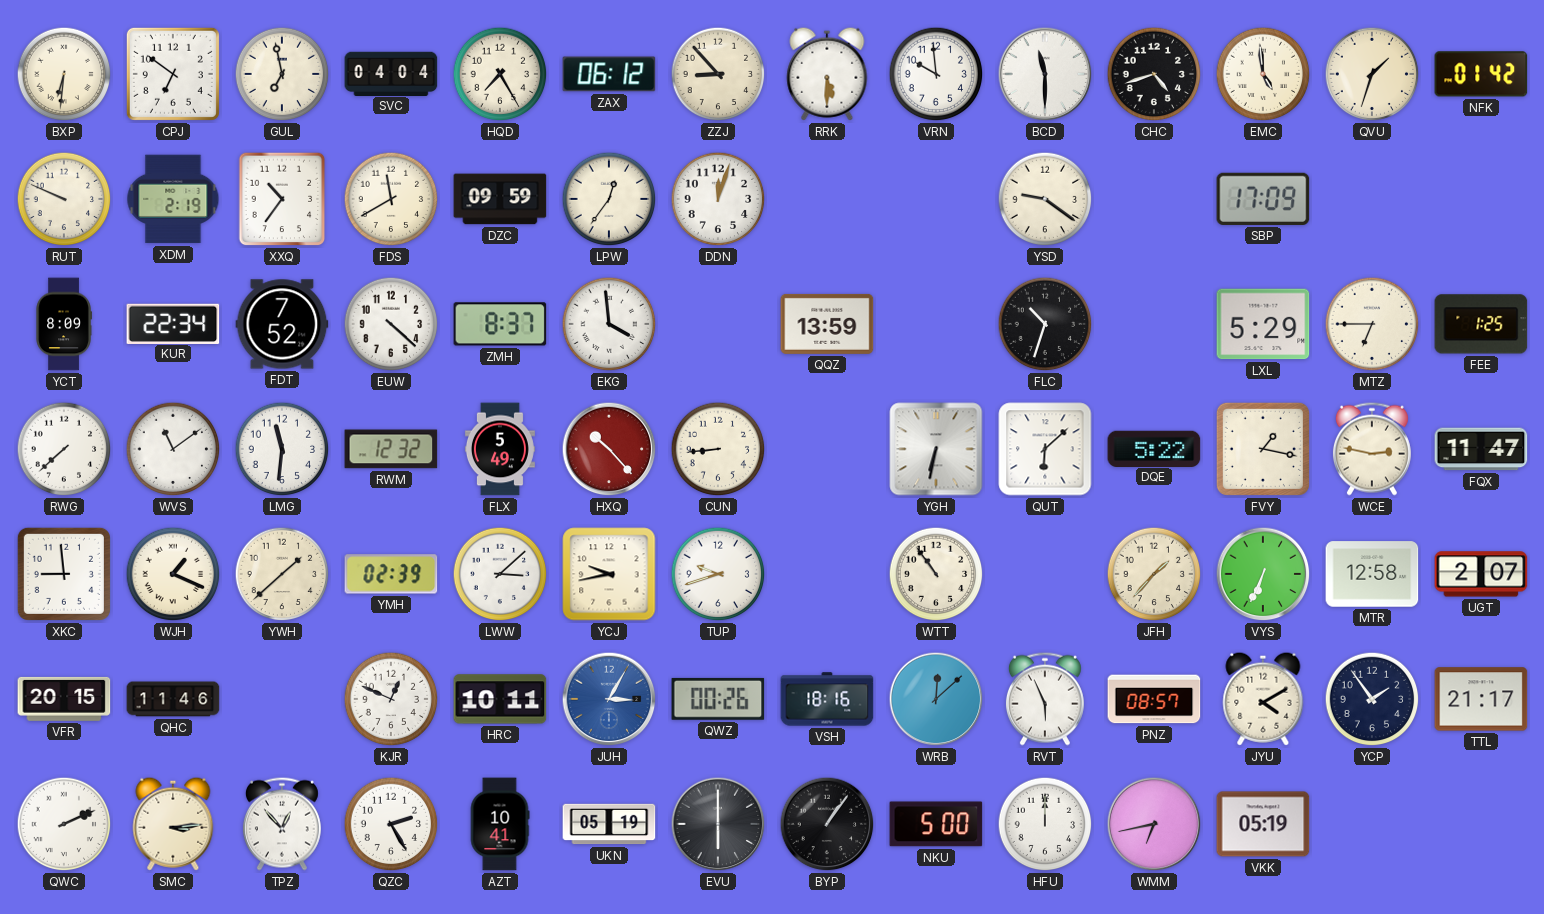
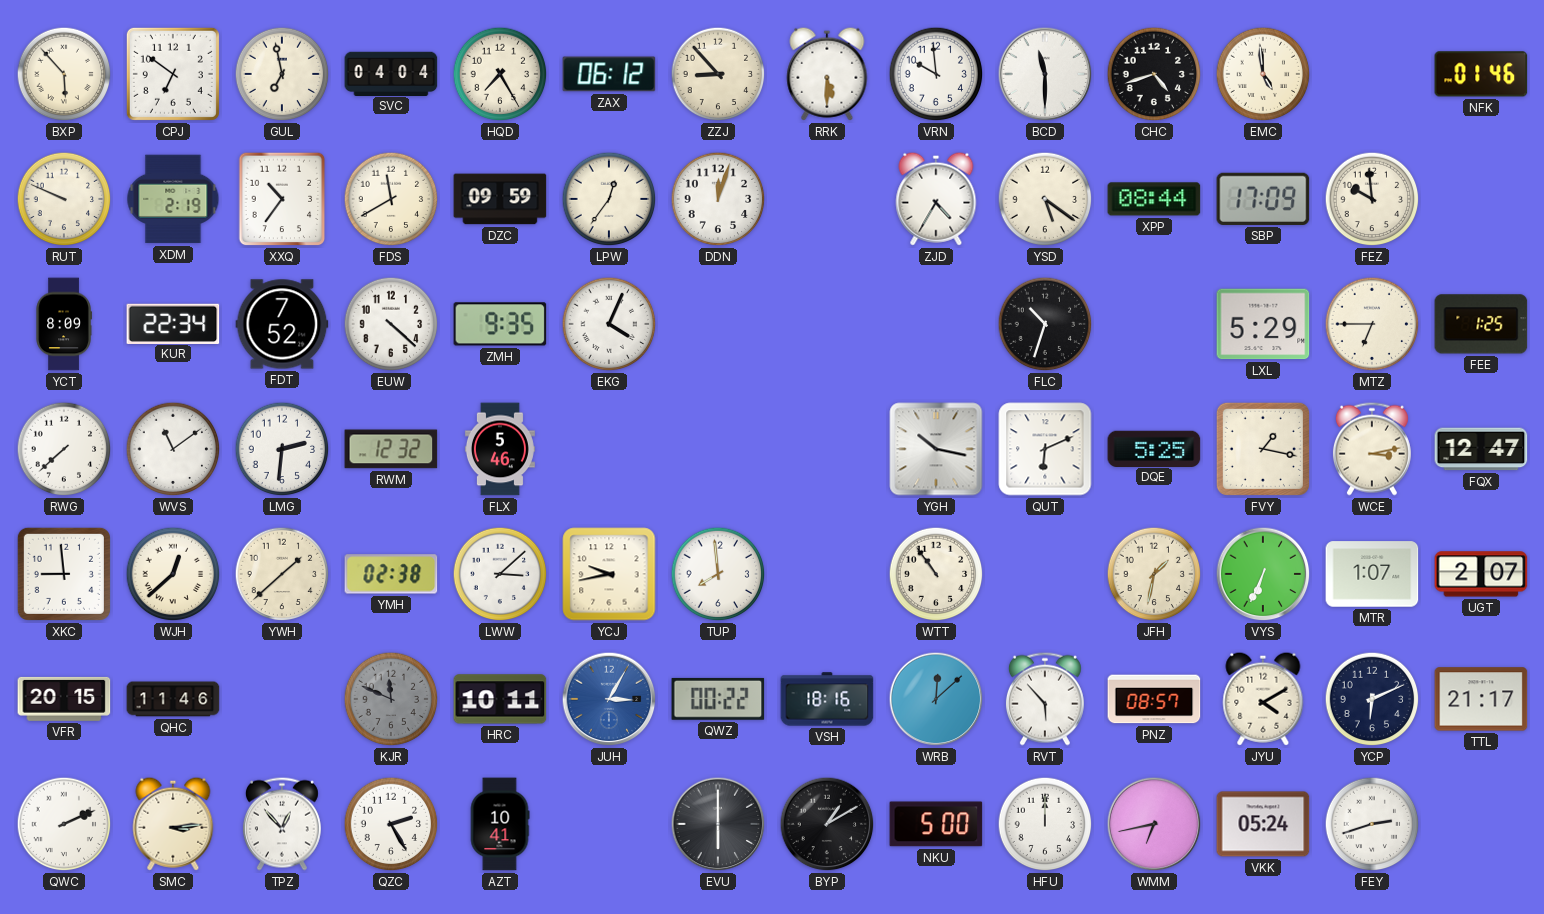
BXP: 6:31 -> 5:53 (64, 74)
QVU: 1:33 -> none (1372, 74)
NFK: 01:42 -> 01:46 (1481, 74)
ZJD: none -> 4:35 (936, 199)
YSD: 9:21 -> 5:21 (1045, 199)
XPP: none -> 08:44 (1154, 199)
FEZ: none -> 9:59 (1372, 199)
ZMH: 8:37 -> 9:35 (500, 324)
EKG: 3:59 -> 4:04 (609, 324)
QQZ: 13:59 -> none (827, 324)
LMG: 11:31 -> 2:31 (282, 449)
FLX: 5:49 -> 5:46 (500, 449)
HXQ: 10:23 -> none (609, 449)
CUN: 8:44 -> none (718, 449)
YGH: 6:32 -> 10:17 (936, 449)
QUT: 6:08 -> 6:11 (1045, 449)
DQE: 5:22 -> 5:25 (1154, 448)
WCE: 2:47 -> 3:13 (1372, 449)
FQX: 11:47 -> 12:47 (1481, 449)
WJH: 1:19 -> 12:38 (173, 574)
YMH: 02:39 -> 02:38 (391, 574)
TUP: 9:42 -> 7:59 (718, 574)
JFH: 1:37 -> 1:32 (1154, 574)
MTR: 12:58 -> 1:07 (1372, 574)
KJR: 12:49 -> 11:49 (391, 699)
KJR dial: white -> grey (391, 699)
QWZ: 00:26 -> 00:22 (718, 699)
RVT: 5:56 -> 5:53 (1045, 699)
YCP: 1:54 -> 6:11 (1372, 699)
UKN: 05:19 -> none (609, 824)
BYP: 1:06 -> 1:10 (827, 824)
VKK: 05:19 -> 05:24 (1263, 824)
FEY: none -> 2:42 (1372, 824)
